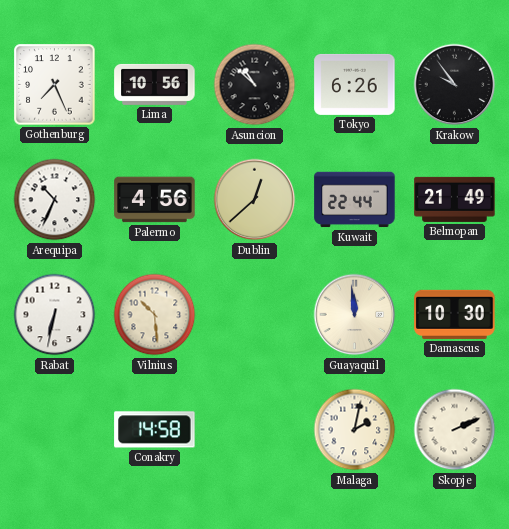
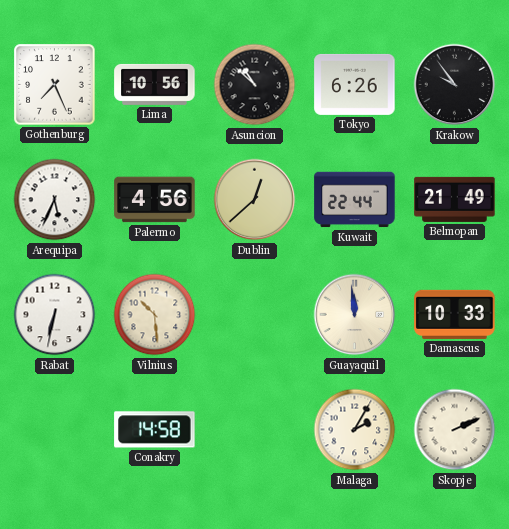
Arequipa: 10:34 -> 5:34 (55, 200)
Damascus: 10:30 -> 10:33 (455, 314)
Malaga: 2:02 -> 2:05 (355, 430)
